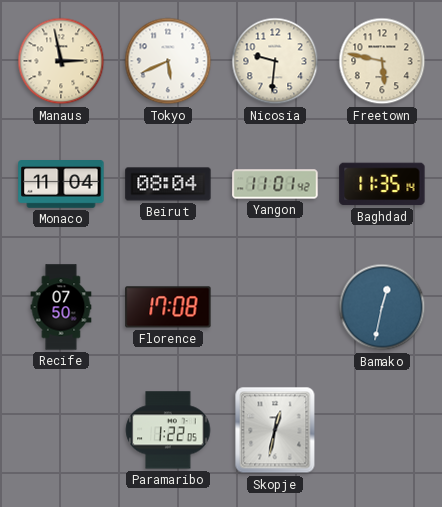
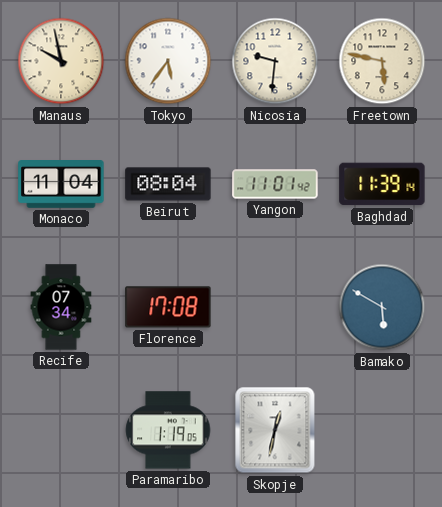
Manaus: 2:58 -> 9:58 (61, 61)
Tokyo: 5:41 -> 5:36 (168, 61)
Baghdad: 11:35 -> 11:39 (382, 184)
Recife: 07:50 -> 07:34 (61, 307)
Bamako: 12:32 -> 5:50 (382, 307)
Paramaribo: 1:22 -> 1:19 (168, 430)
